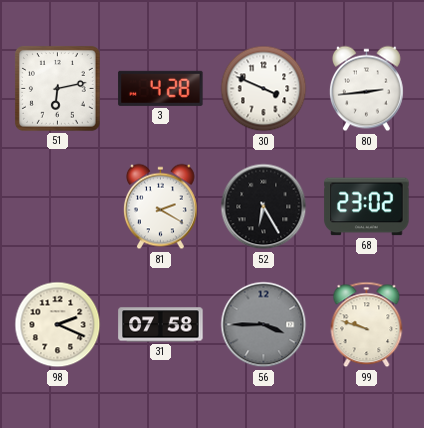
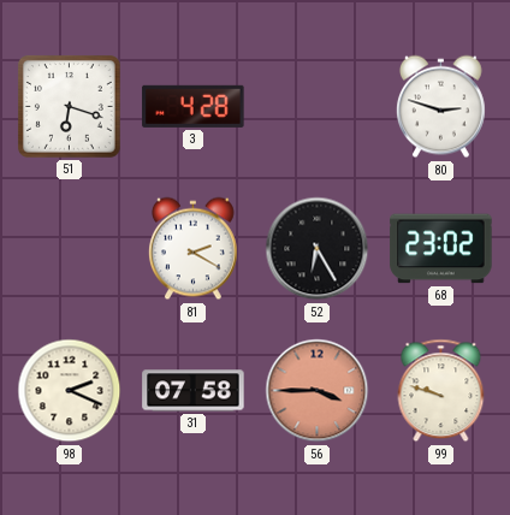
51: 6:13 -> 6:18 (69, 106)
30: 3:49 -> none (264, 89)
80: 2:44 -> 2:48 (440, 107)
56 dial: grey -> salmon (318, 391)
